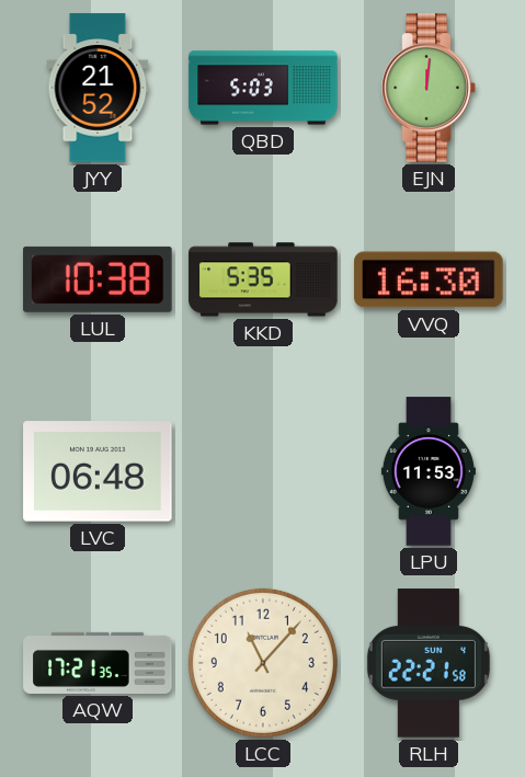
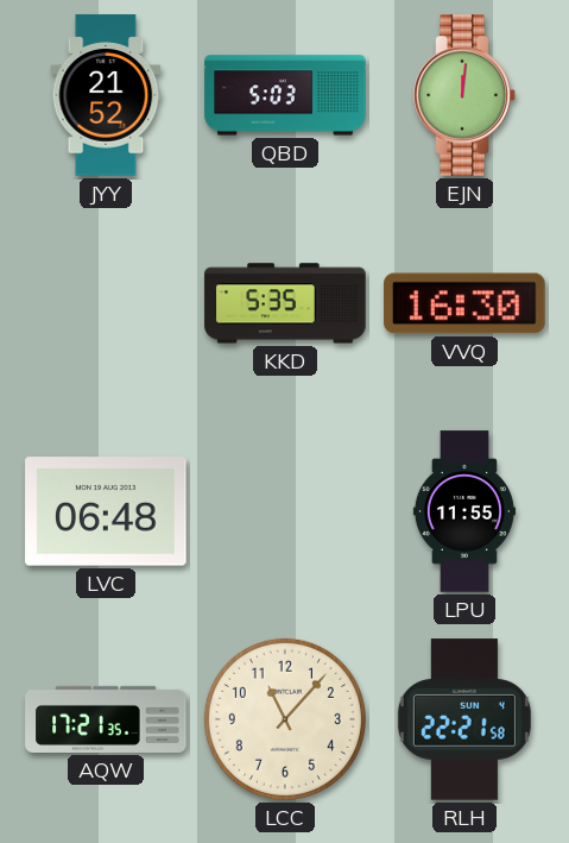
LUL: 10:38 -> none (98, 279)
LPU: 11:53 -> 11:55 (464, 511)
